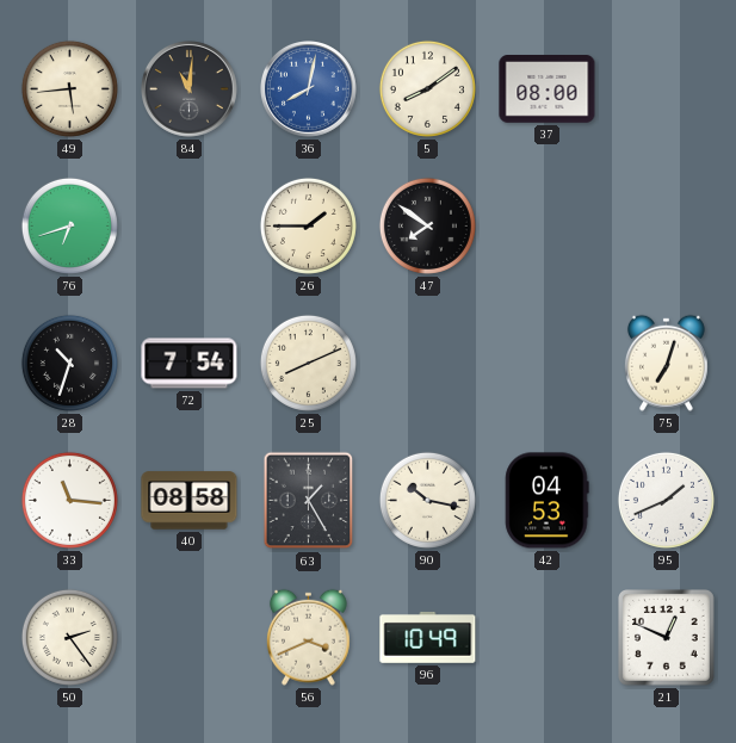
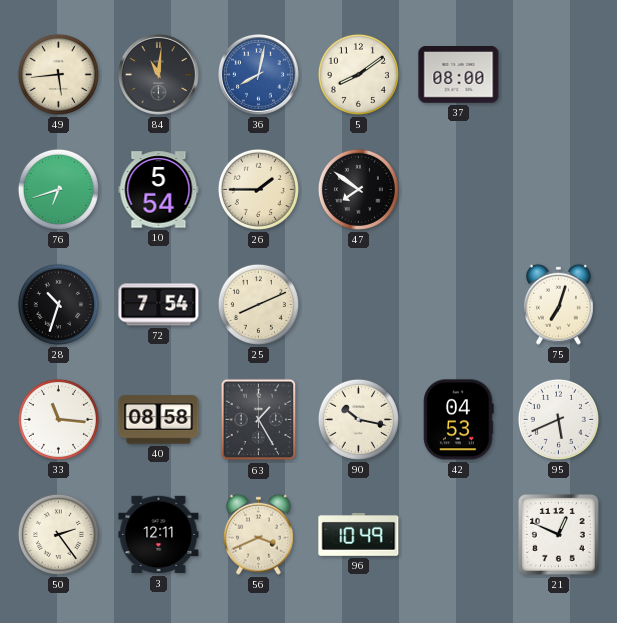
10: none -> 5:54 (159, 190)
95: 1:41 -> 5:41 (558, 419)
3: none -> 12:11 (159, 535)
